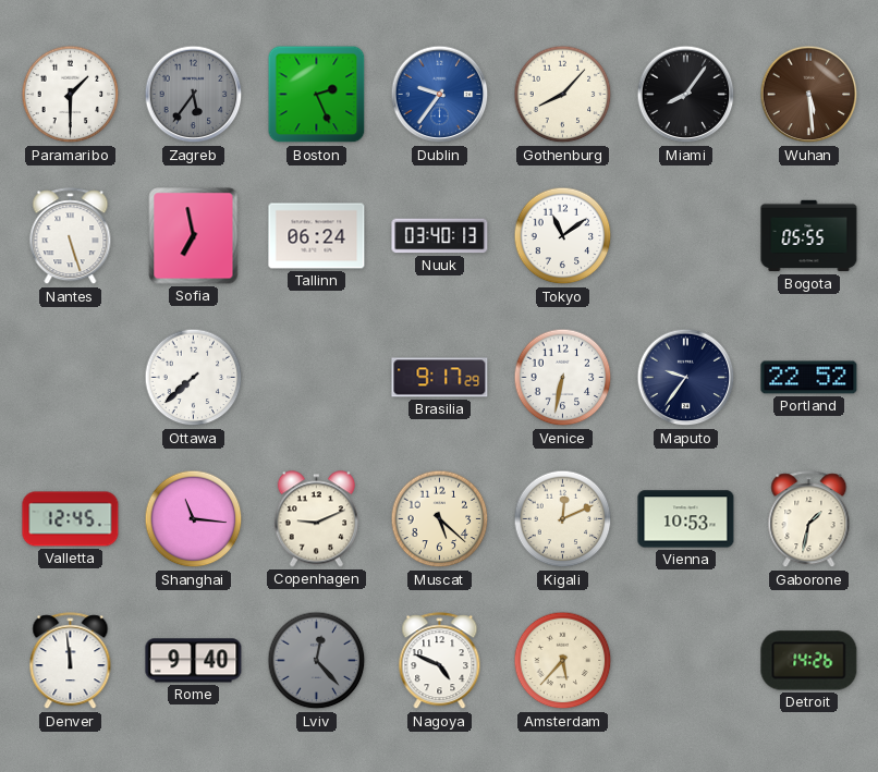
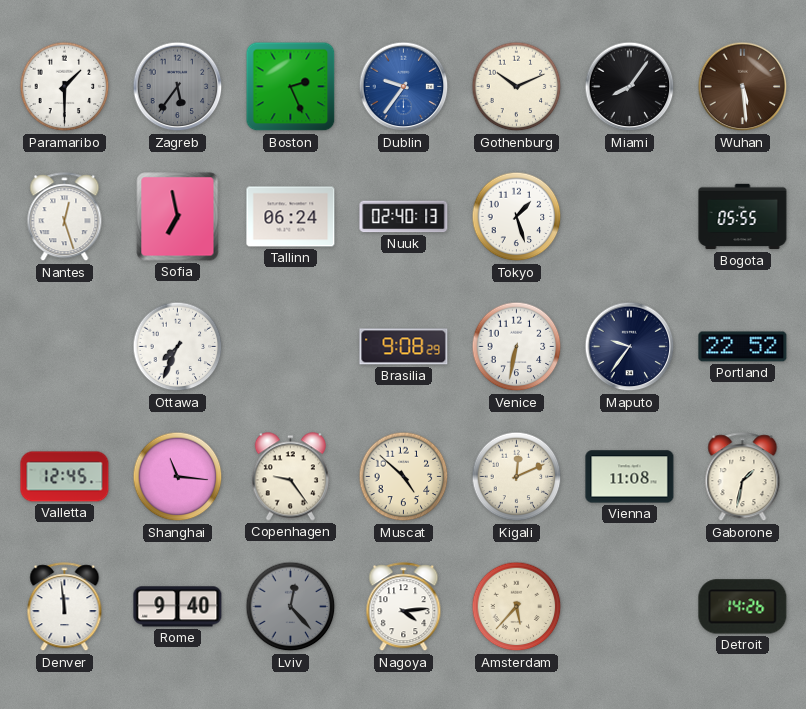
Gothenburg: 8:07 -> 10:11 (517, 87)
Nantes: 5:27 -> 12:27 (65, 217)
Nuuk: 03:40 -> 02:40 (404, 217)
Tokyo: 11:09 -> 1:27 (517, 217)
Ottawa: 7:38 -> 7:34 (178, 347)
Brasilia: 9:17 -> 9:08 (404, 347)
Copenhagen: 9:11 -> 9:24 (290, 477)
Muscat: 5:22 -> 4:52 (404, 477)
Vienna: 10:53 -> 11:08 (630, 477)
Nagoya: 4:49 -> 4:14 (404, 607)
